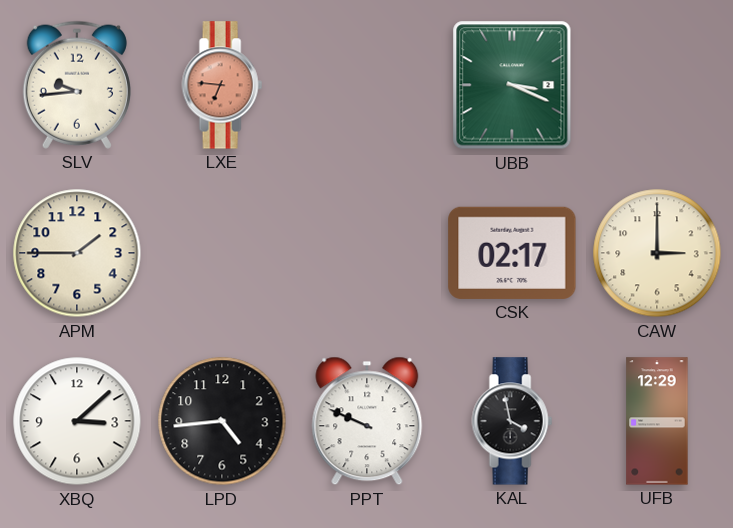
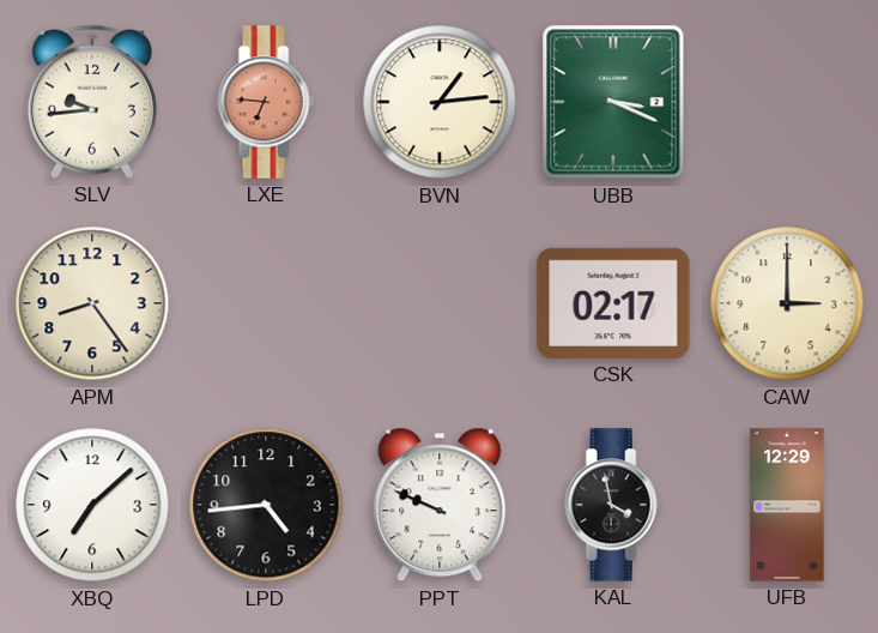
BVN: none -> 1:14 (440, 102)
APM: 1:45 -> 8:24 (92, 303)
XBQ: 3:08 -> 7:08 (92, 505)
